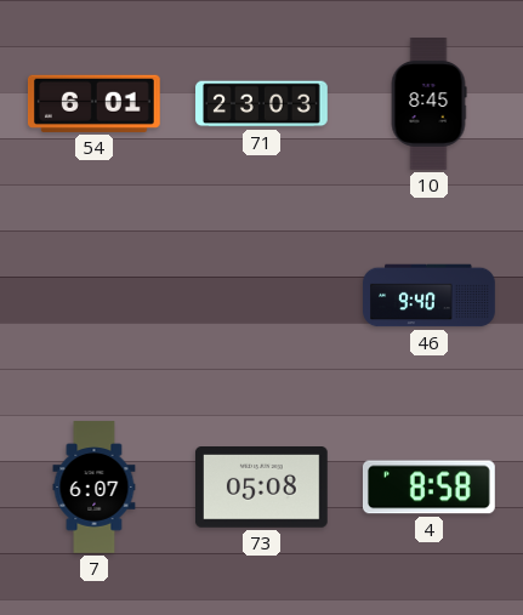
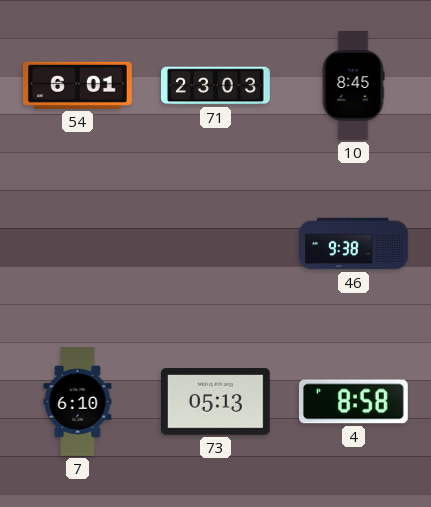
46: 9:40 -> 9:38 (354, 244)
7: 6:07 -> 6:10 (78, 402)
73: 05:08 -> 05:13 (215, 402)
